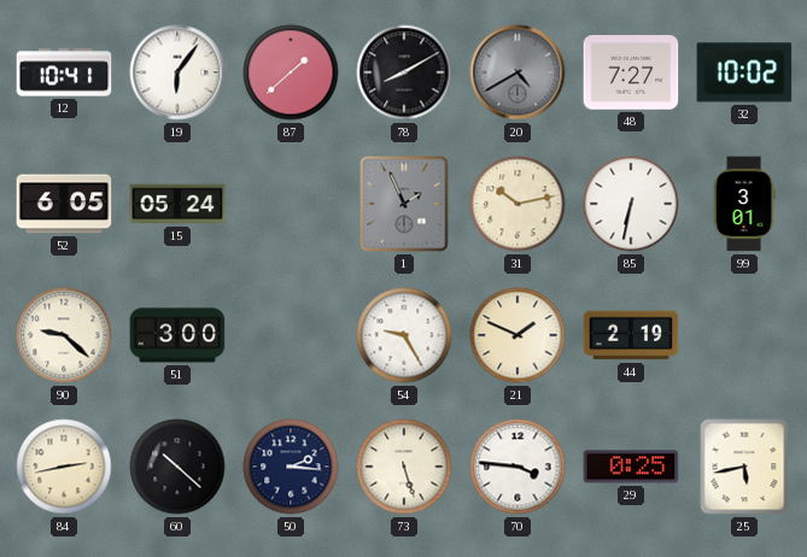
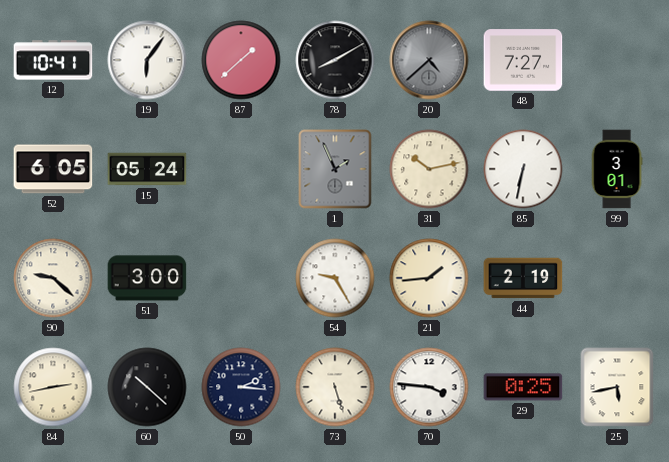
20: 4:40 -> 4:38 (429, 60)
32: 10:02 -> none (744, 72)
21: 1:49 -> 1:44 (429, 278)
